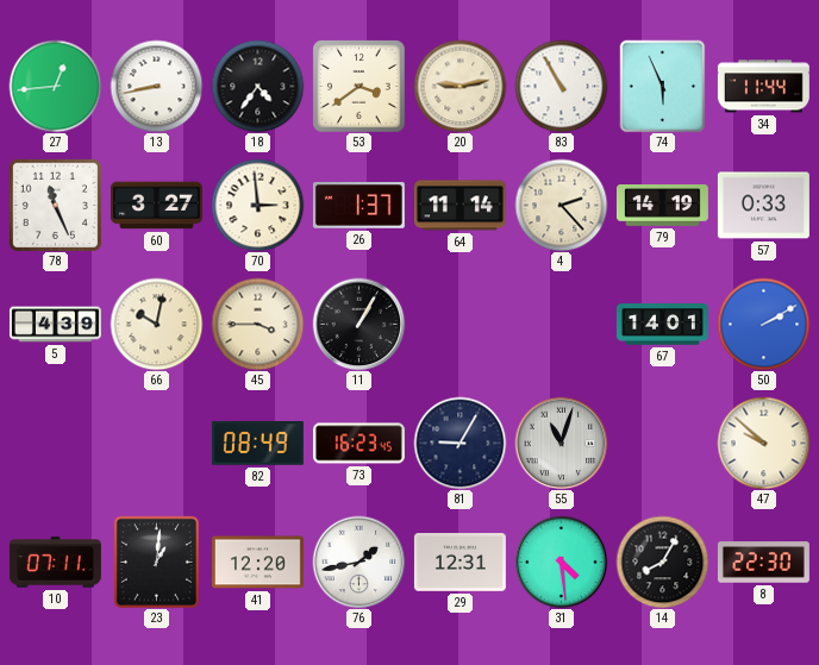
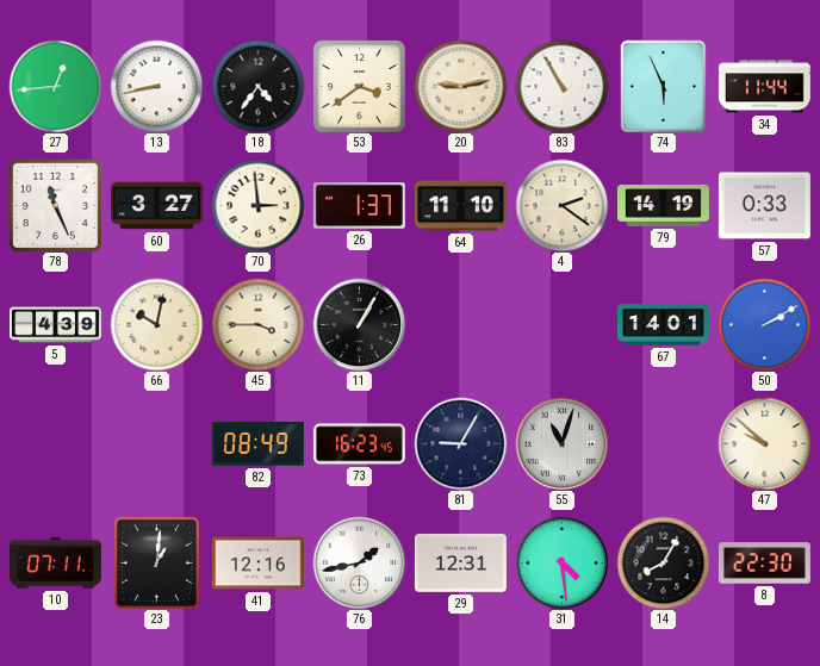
64: 11:14 -> 11:10 (460, 206)
4: 2:23 -> 2:21 (561, 205)
41: 12:20 -> 12:16 (257, 564)
